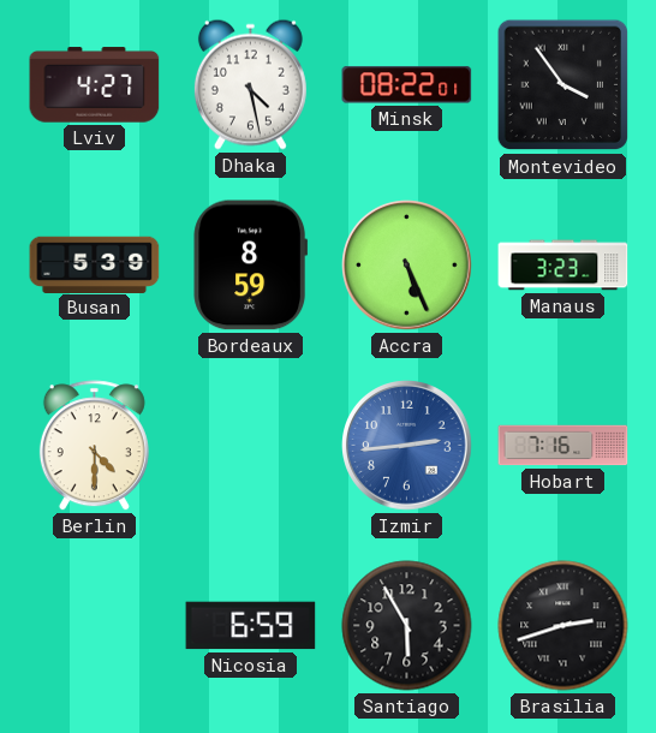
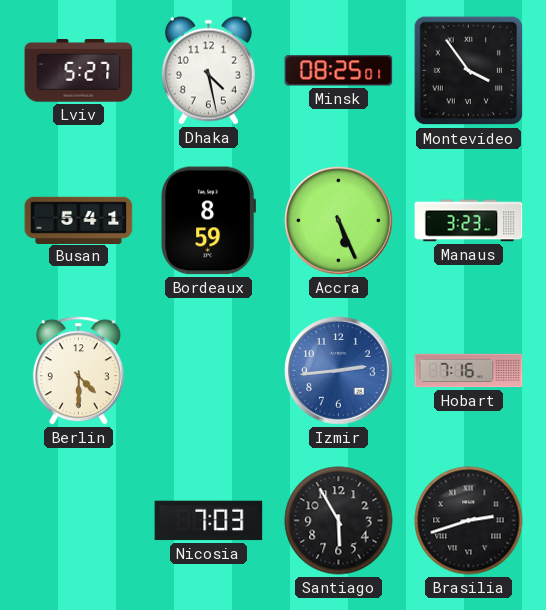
Lviv: 4:27 -> 5:27 (79, 71)
Minsk: 08:22 -> 08:25 (339, 71)
Busan: 5:39 -> 5:41 (79, 220)
Nicosia: 6:59 -> 7:03 (209, 521)
